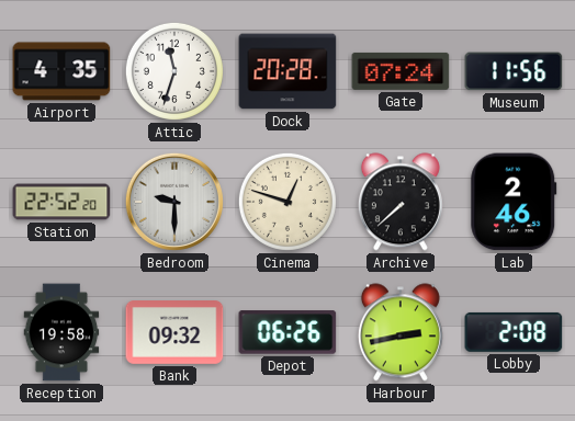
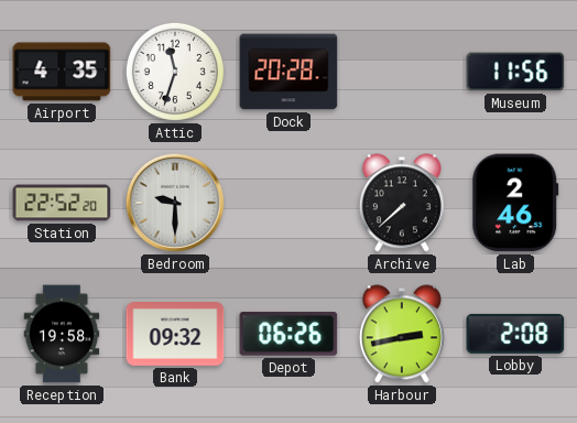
Gate: 07:24 -> none (401, 71)
Cinema: 12:48 -> none (287, 202)
